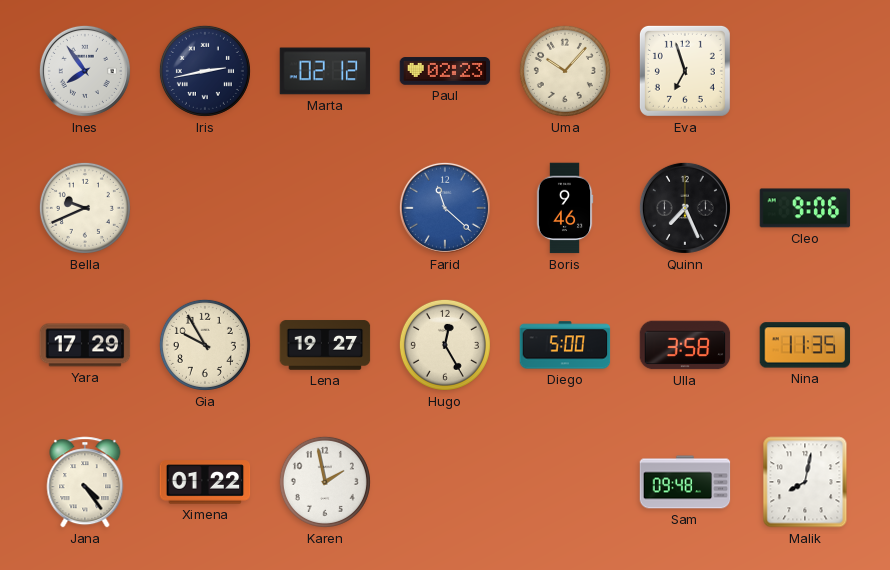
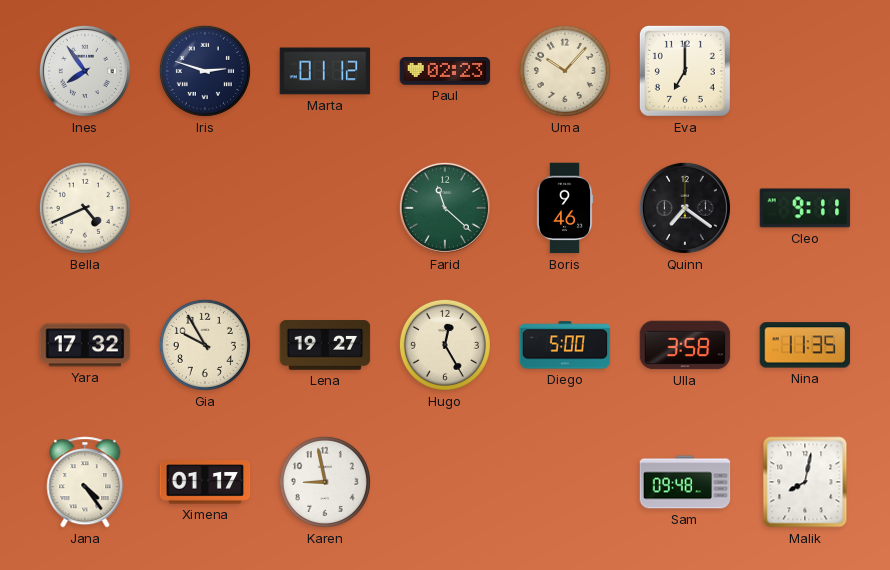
Iris: 2:43 -> 2:48 (205, 71)
Marta: 02:12 -> 01:12 (325, 71)
Eva: 6:57 -> 7:00 (685, 71)
Bella: 9:41 -> 4:41 (85, 208)
Farid dial: blue -> green (445, 208)
Quinn: 7:26 -> 7:21 (685, 208)
Cleo: 9:06 -> 9:11 (805, 208)
Yara: 17:29 -> 17:32 (85, 345)
Ximena: 01:22 -> 01:17 (205, 482)
Karen: 1:58 -> 8:58 (325, 482)
